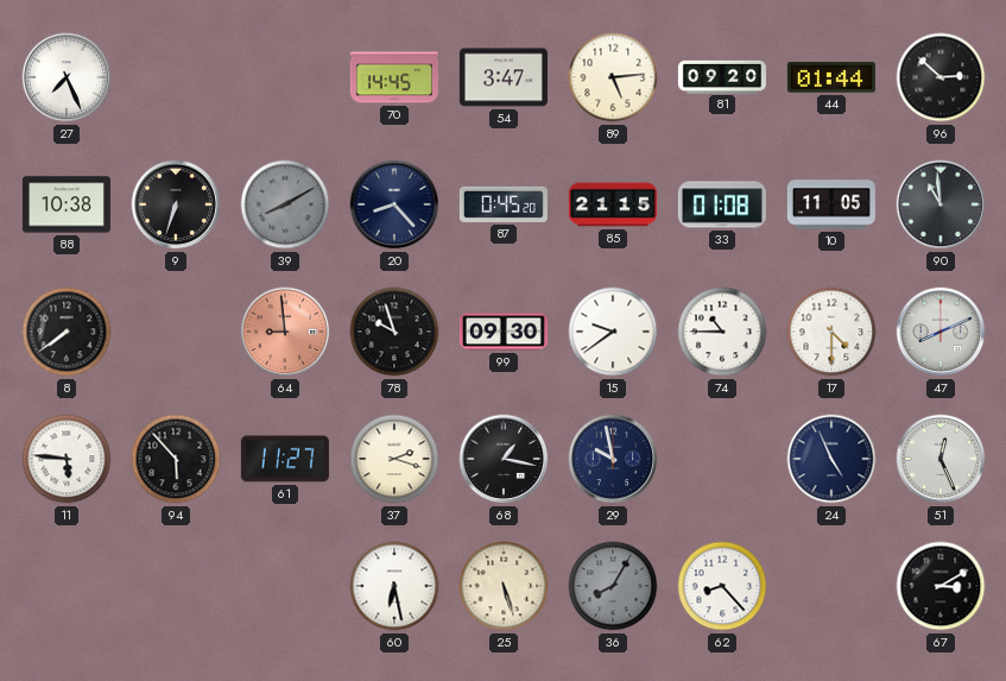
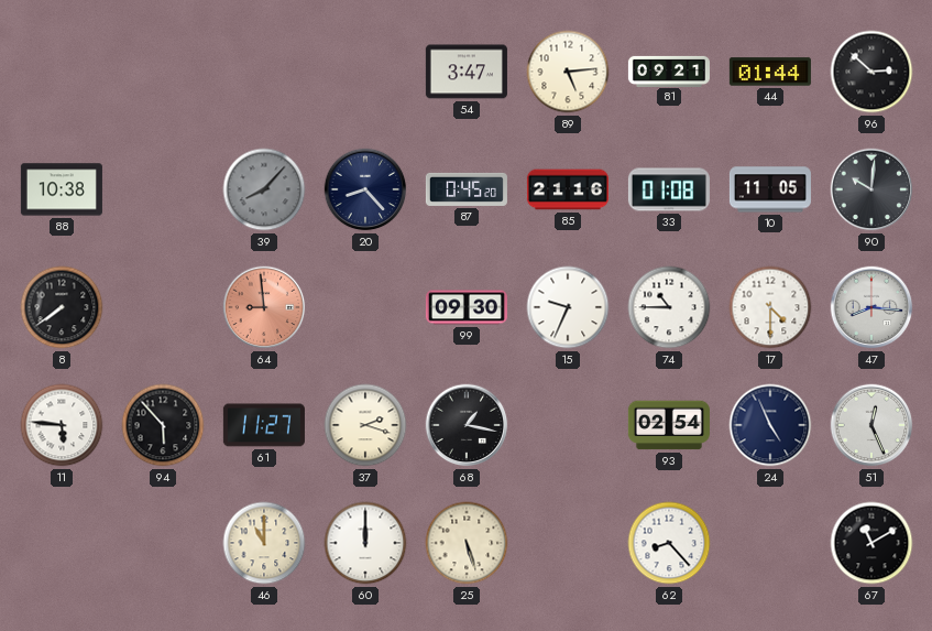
27: 7:26 -> none (67, 77)
70: 14:45 -> none (394, 77)
81: 09:20 -> 09:21 (669, 70)
9: 6:33 -> none (176, 204)
39: 8:10 -> 8:07 (264, 189)
85: 21:15 -> 21:16 (568, 189)
90: 10:59 -> 10:01 (871, 189)
78: 9:57 -> none (394, 332)
15: 9:39 -> 9:34 (568, 307)
47: 8:11 -> 8:16 (871, 307)
29: 9:58 -> none (613, 459)
93: none -> 02:54 (669, 425)
46: none -> 11:00 (264, 543)
60: 6:28 -> 12:00 (365, 543)
36: 8:05 -> none (613, 586)
67: 3:10 -> 11:10 (871, 543)
